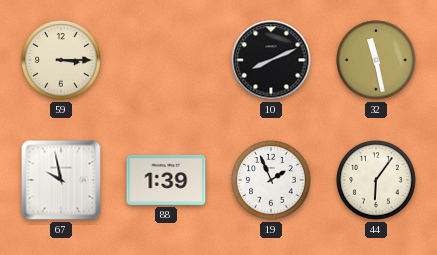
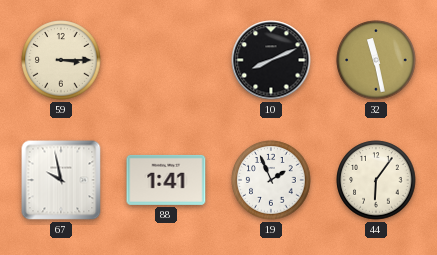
88: 1:39 -> 1:41 (166, 180)
